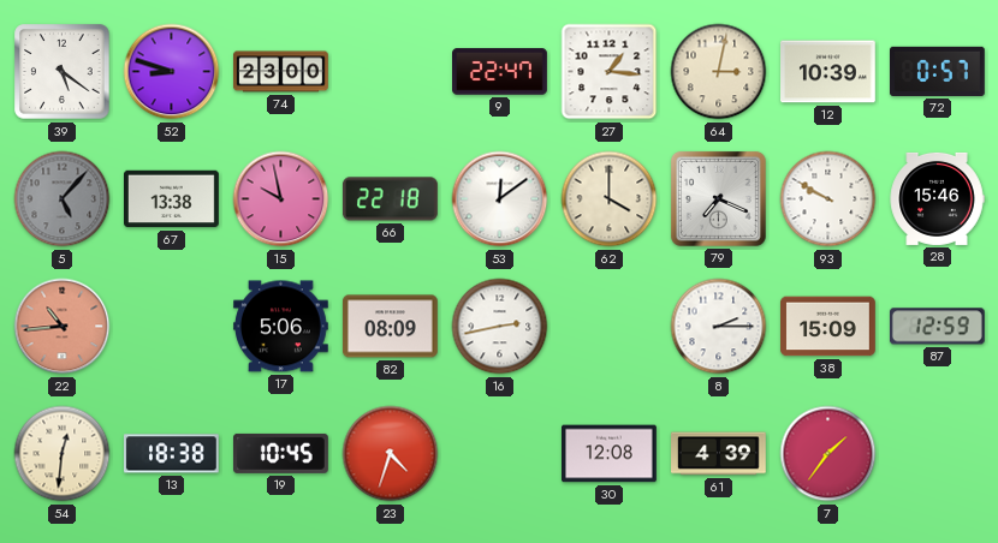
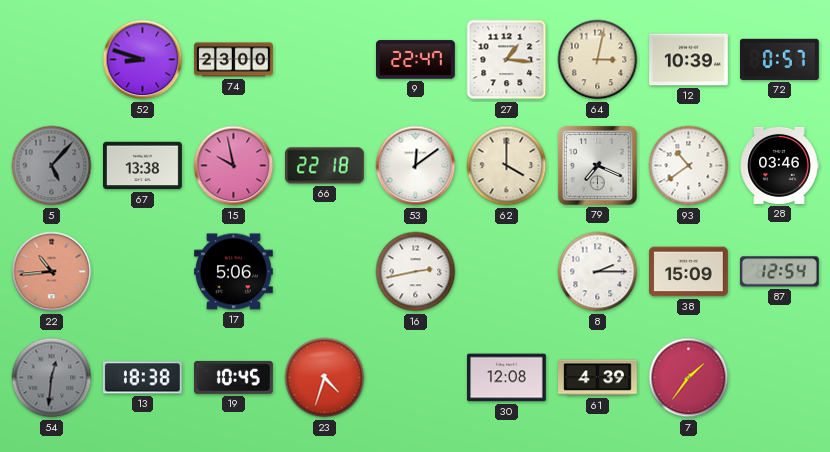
39: 5:21 -> none (63, 72)
93: 9:50 -> 10:39 (689, 166)
28: 15:46 -> 03:46 (779, 165)
82: 08:09 -> none (391, 327)
87: 12:59 -> 12:54 (779, 272)
54 dial: cream -> grey (52, 378)
